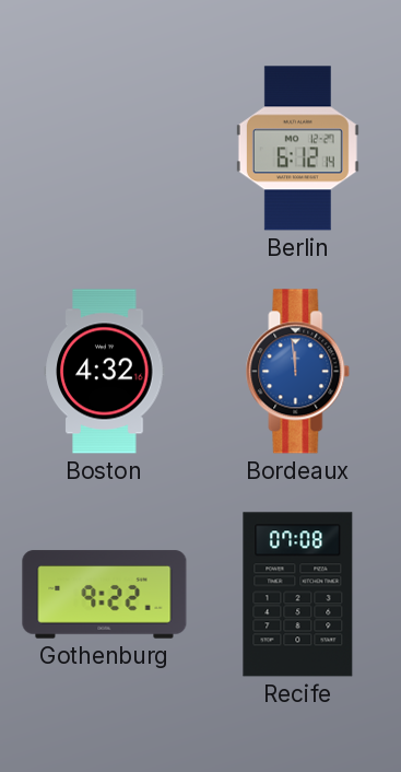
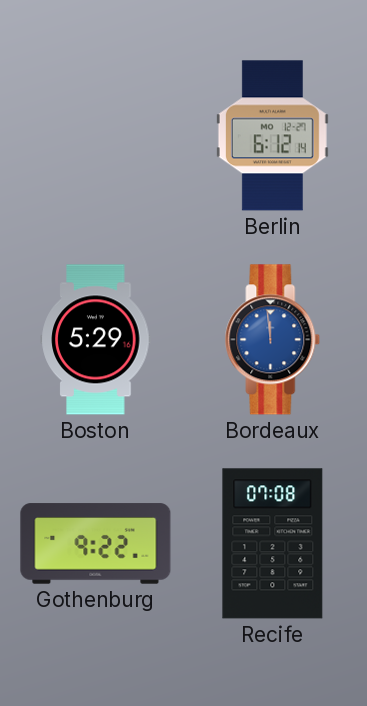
Boston: 4:32 -> 5:29 (96, 340)
